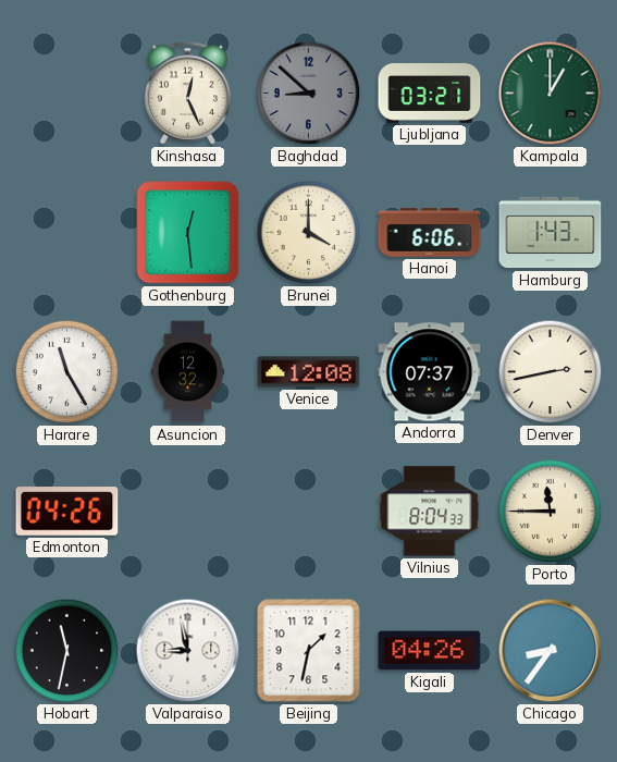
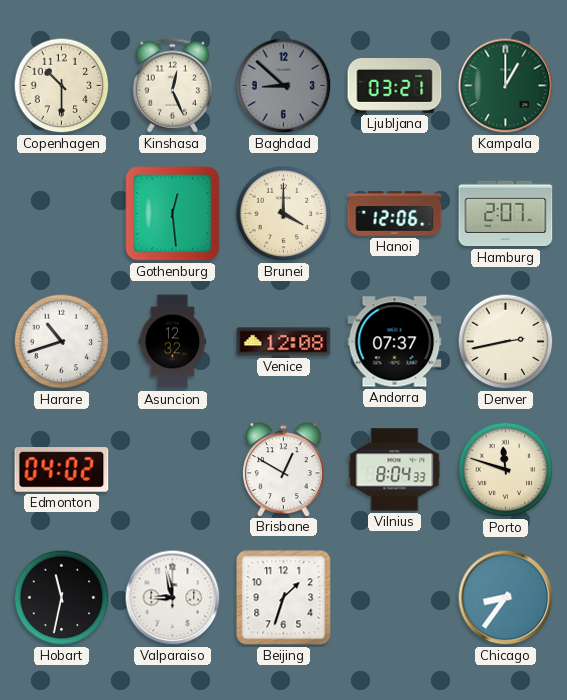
Copenhagen: none -> 10:30 (62, 86)
Hanoi: 6:06 -> 12:06 (395, 214)
Hamburg: 1:43 -> 2:07 (506, 214)
Harare: 11:25 -> 10:42 (62, 342)
Edmonton: 04:26 -> 04:02 (62, 470)
Brisbane: none -> 12:50 (284, 469)
Porto: 11:45 -> 11:48 (506, 470)
Beijing: 1:32 -> 1:33 (284, 598)
Kigali: 04:26 -> none (430, 651)
